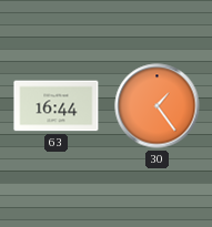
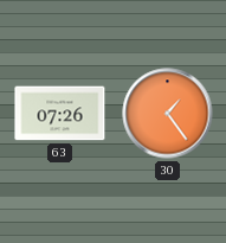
63: 16:44 -> 07:26 (60, 114)
